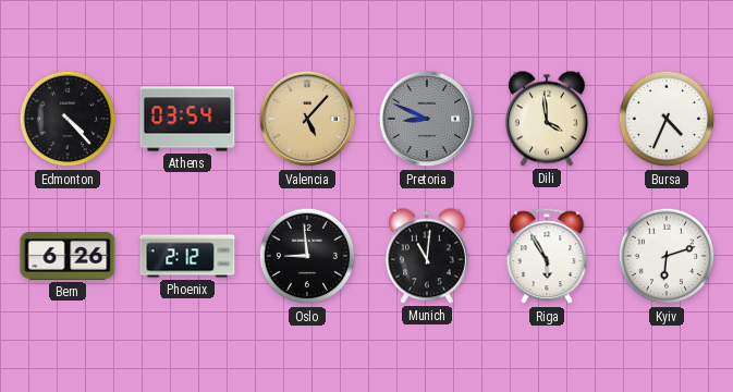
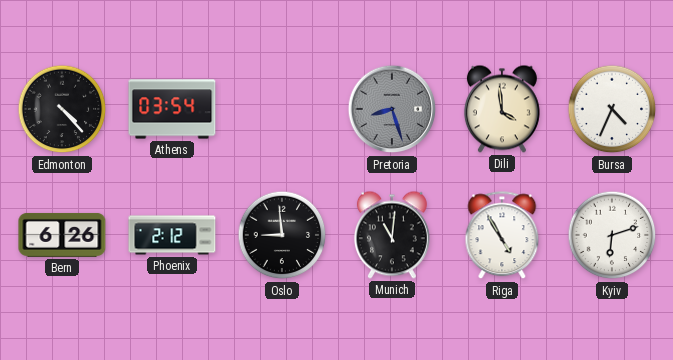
Valencia: 5:07 -> none (307, 119)
Pretoria: 8:49 -> 8:27 (392, 109)
Riga: 5:55 -> 4:55 (502, 236)
